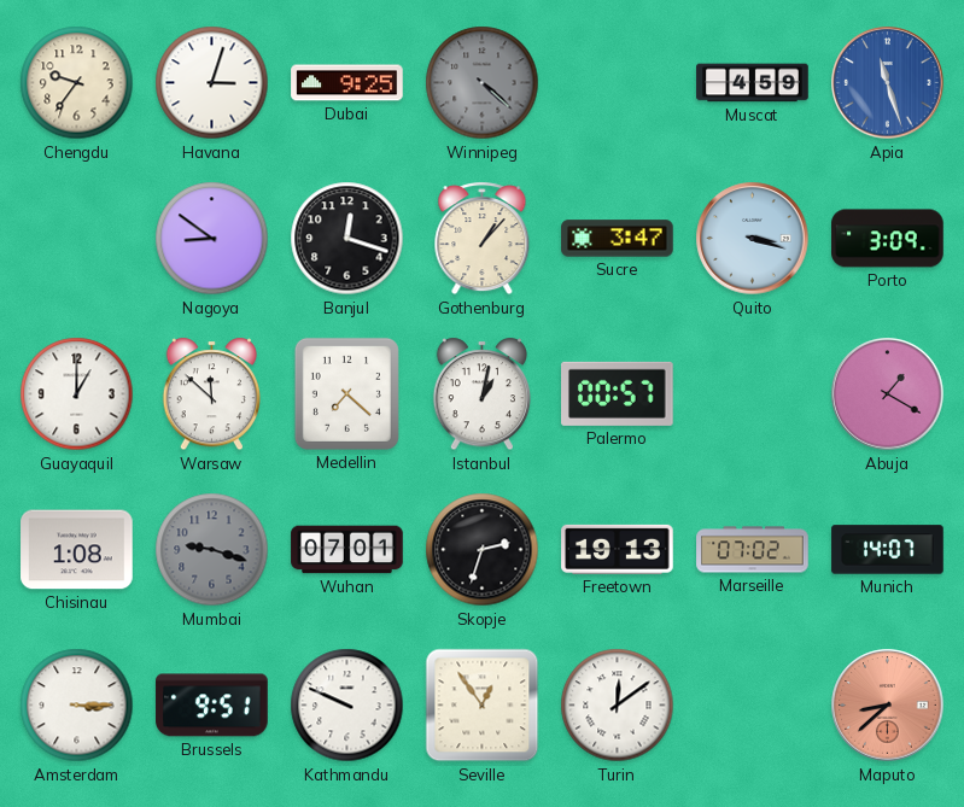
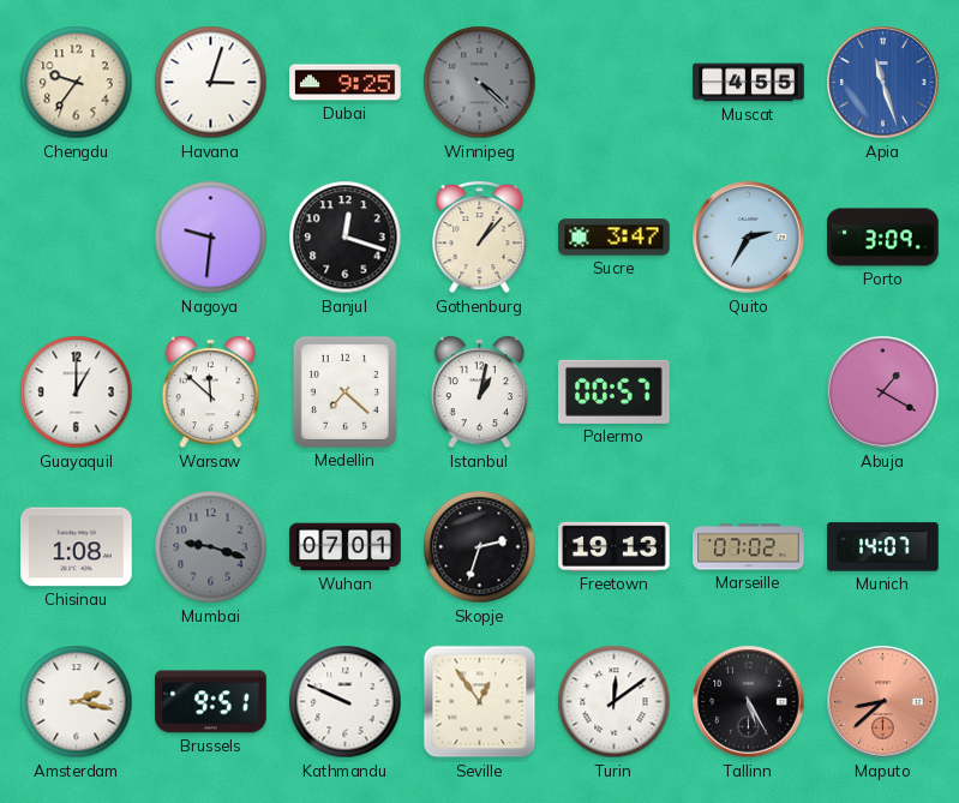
Muscat: 4:59 -> 4:55 (749, 83)
Nagoya: 8:51 -> 9:31 (211, 238)
Quito: 3:18 -> 2:35 (749, 238)
Amsterdam: 3:15 -> 2:17 (77, 702)
Tallinn: none -> 5:25 (749, 702)
